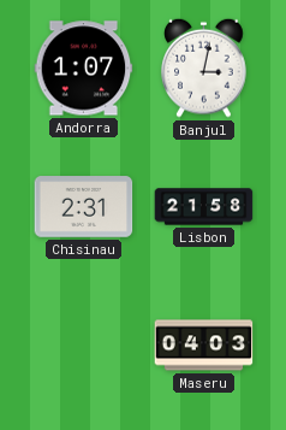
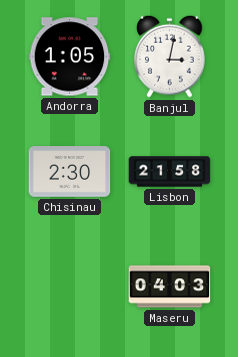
Andorra: 1:07 -> 1:05 (70, 57)
Chisinau: 2:31 -> 2:30 (70, 172)
